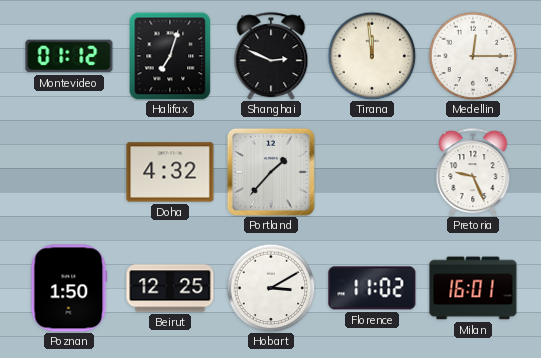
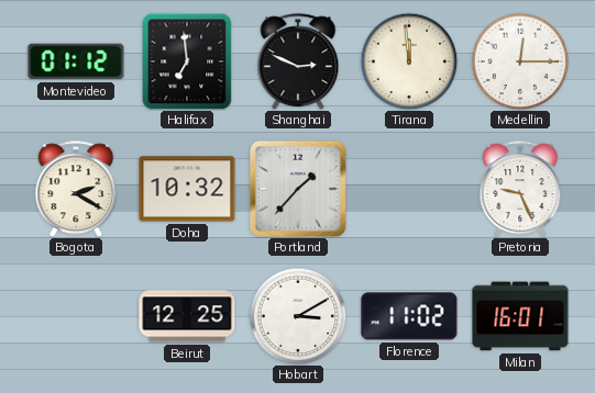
Halifax: 7:03 -> 6:59 (187, 61)
Bogota: none -> 2:20 (76, 189)
Doha: 4:32 -> 10:32 (187, 189)
Poznan: 1:50 -> none (69, 288)
